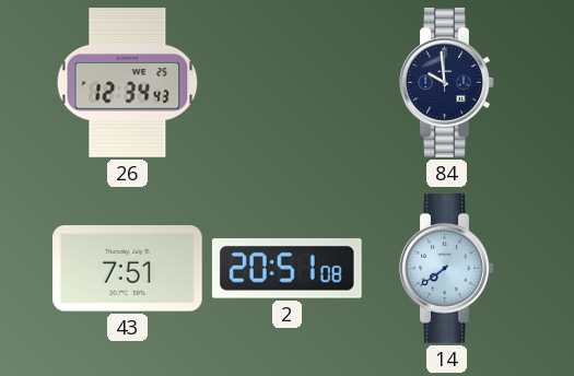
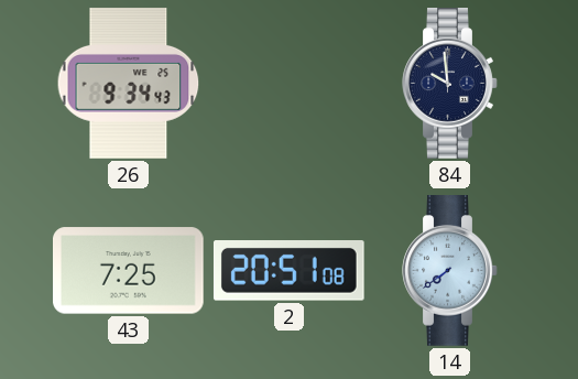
26: 12:34 -> 9:34 (129, 84)
43: 7:51 -> 7:25 (129, 271)
